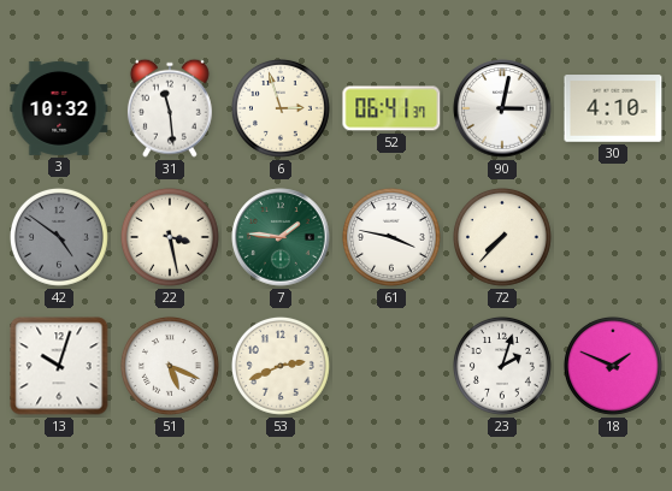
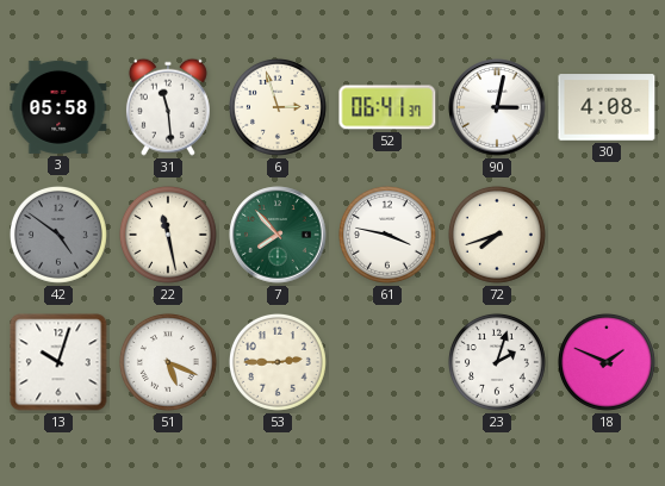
3: 10:32 -> 05:58 (58, 107)
30: 4:10 -> 4:08 (607, 107)
22: 3:28 -> 11:28 (168, 235)
7: 1:46 -> 7:53 (278, 235)
72: 7:37 -> 7:42 (497, 235)
53: 2:41 -> 2:45 (278, 362)
